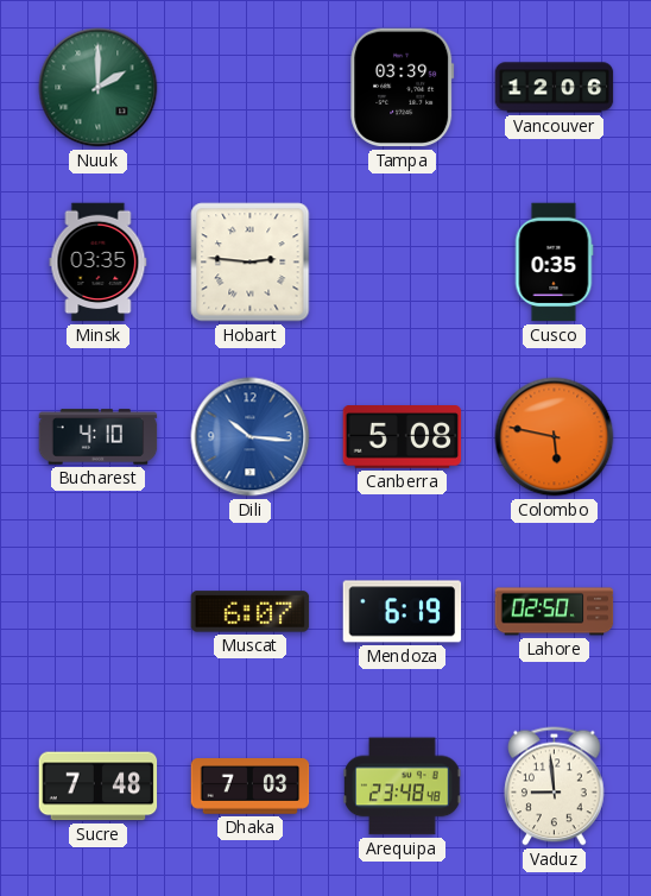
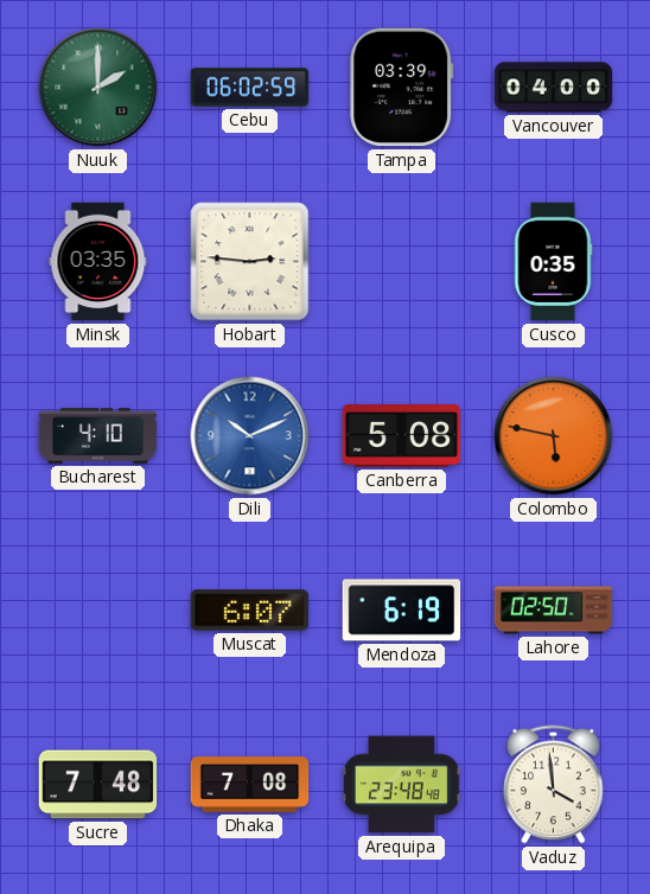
Cebu: none -> 06:02 (250, 88)
Vancouver: 12:06 -> 04:00 (554, 88)
Dili: 10:16 -> 10:11 (250, 436)
Dhaka: 7:03 -> 7:08 (250, 785)
Vaduz: 8:59 -> 3:59 (554, 785)
